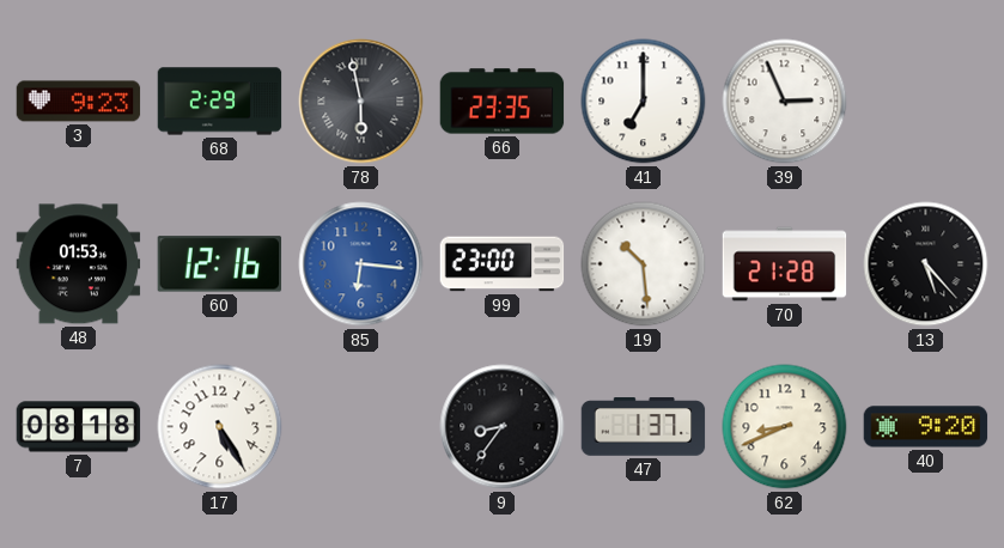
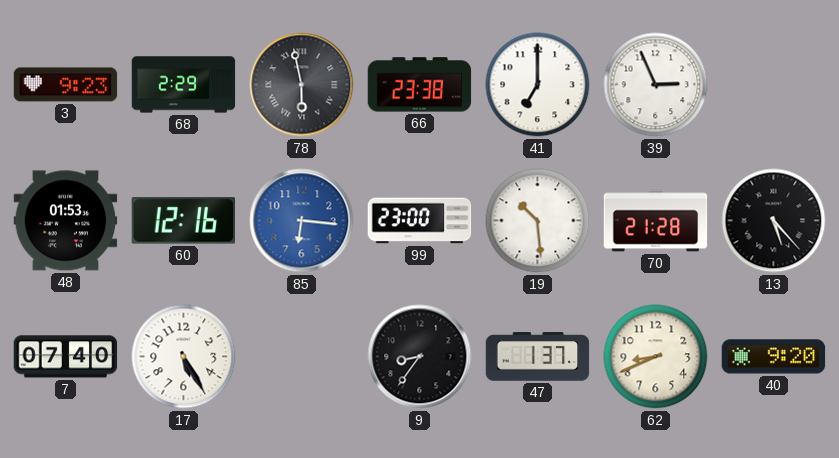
66: 23:35 -> 23:38 (420, 85)
7: 08:18 -> 07:40 (66, 357)
